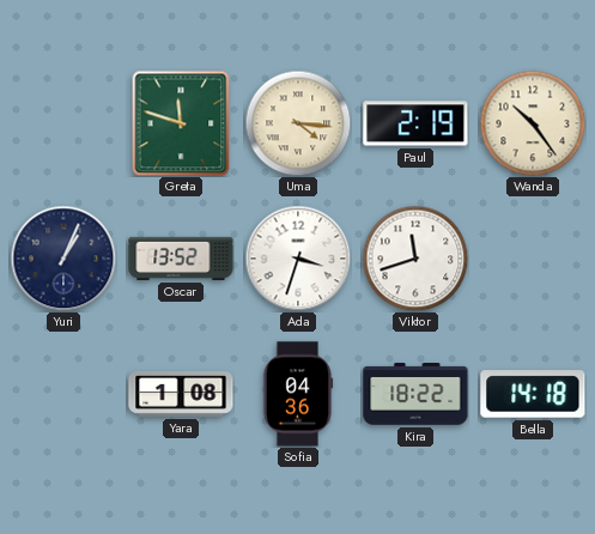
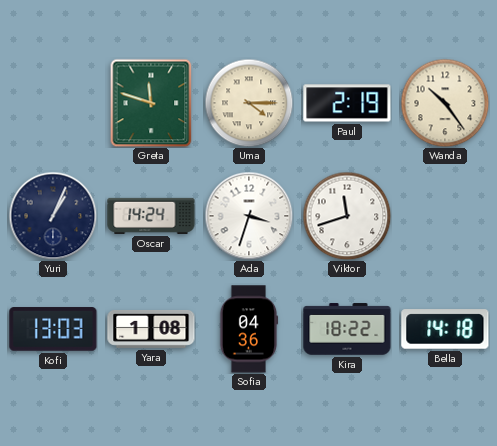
Uma: 4:16 -> 4:15 (249, 103)
Oscar: 13:52 -> 14:24 (151, 216)
Kofi: none -> 13:03 (53, 329)
